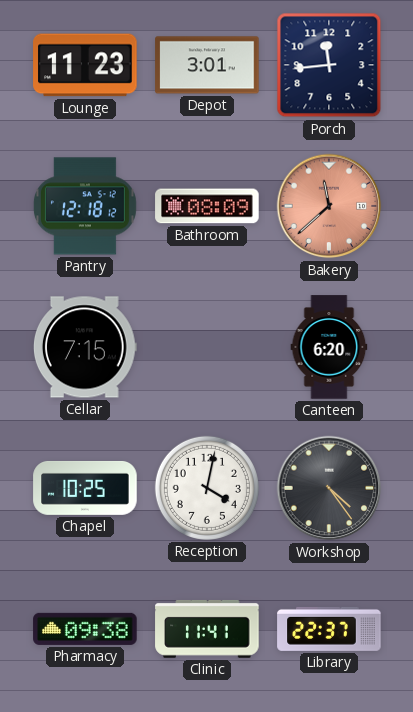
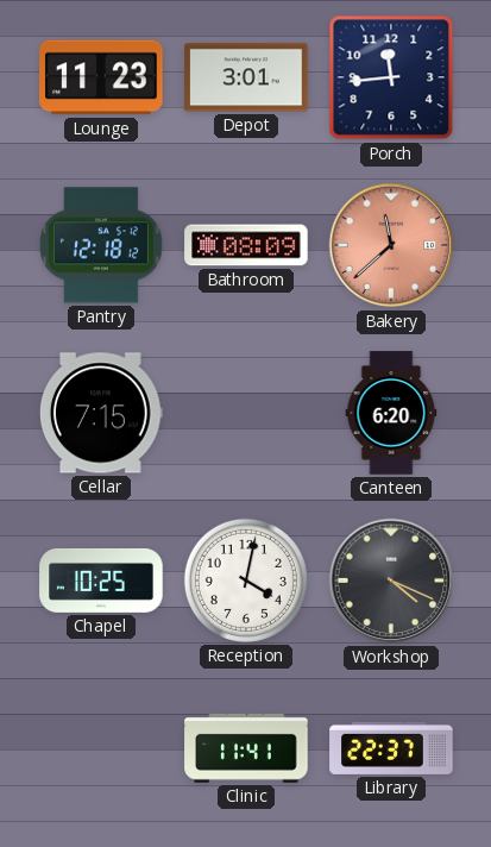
Workshop: 4:24 -> 4:19 (391, 581)
Pharmacy: 09:38 -> none (85, 629)
